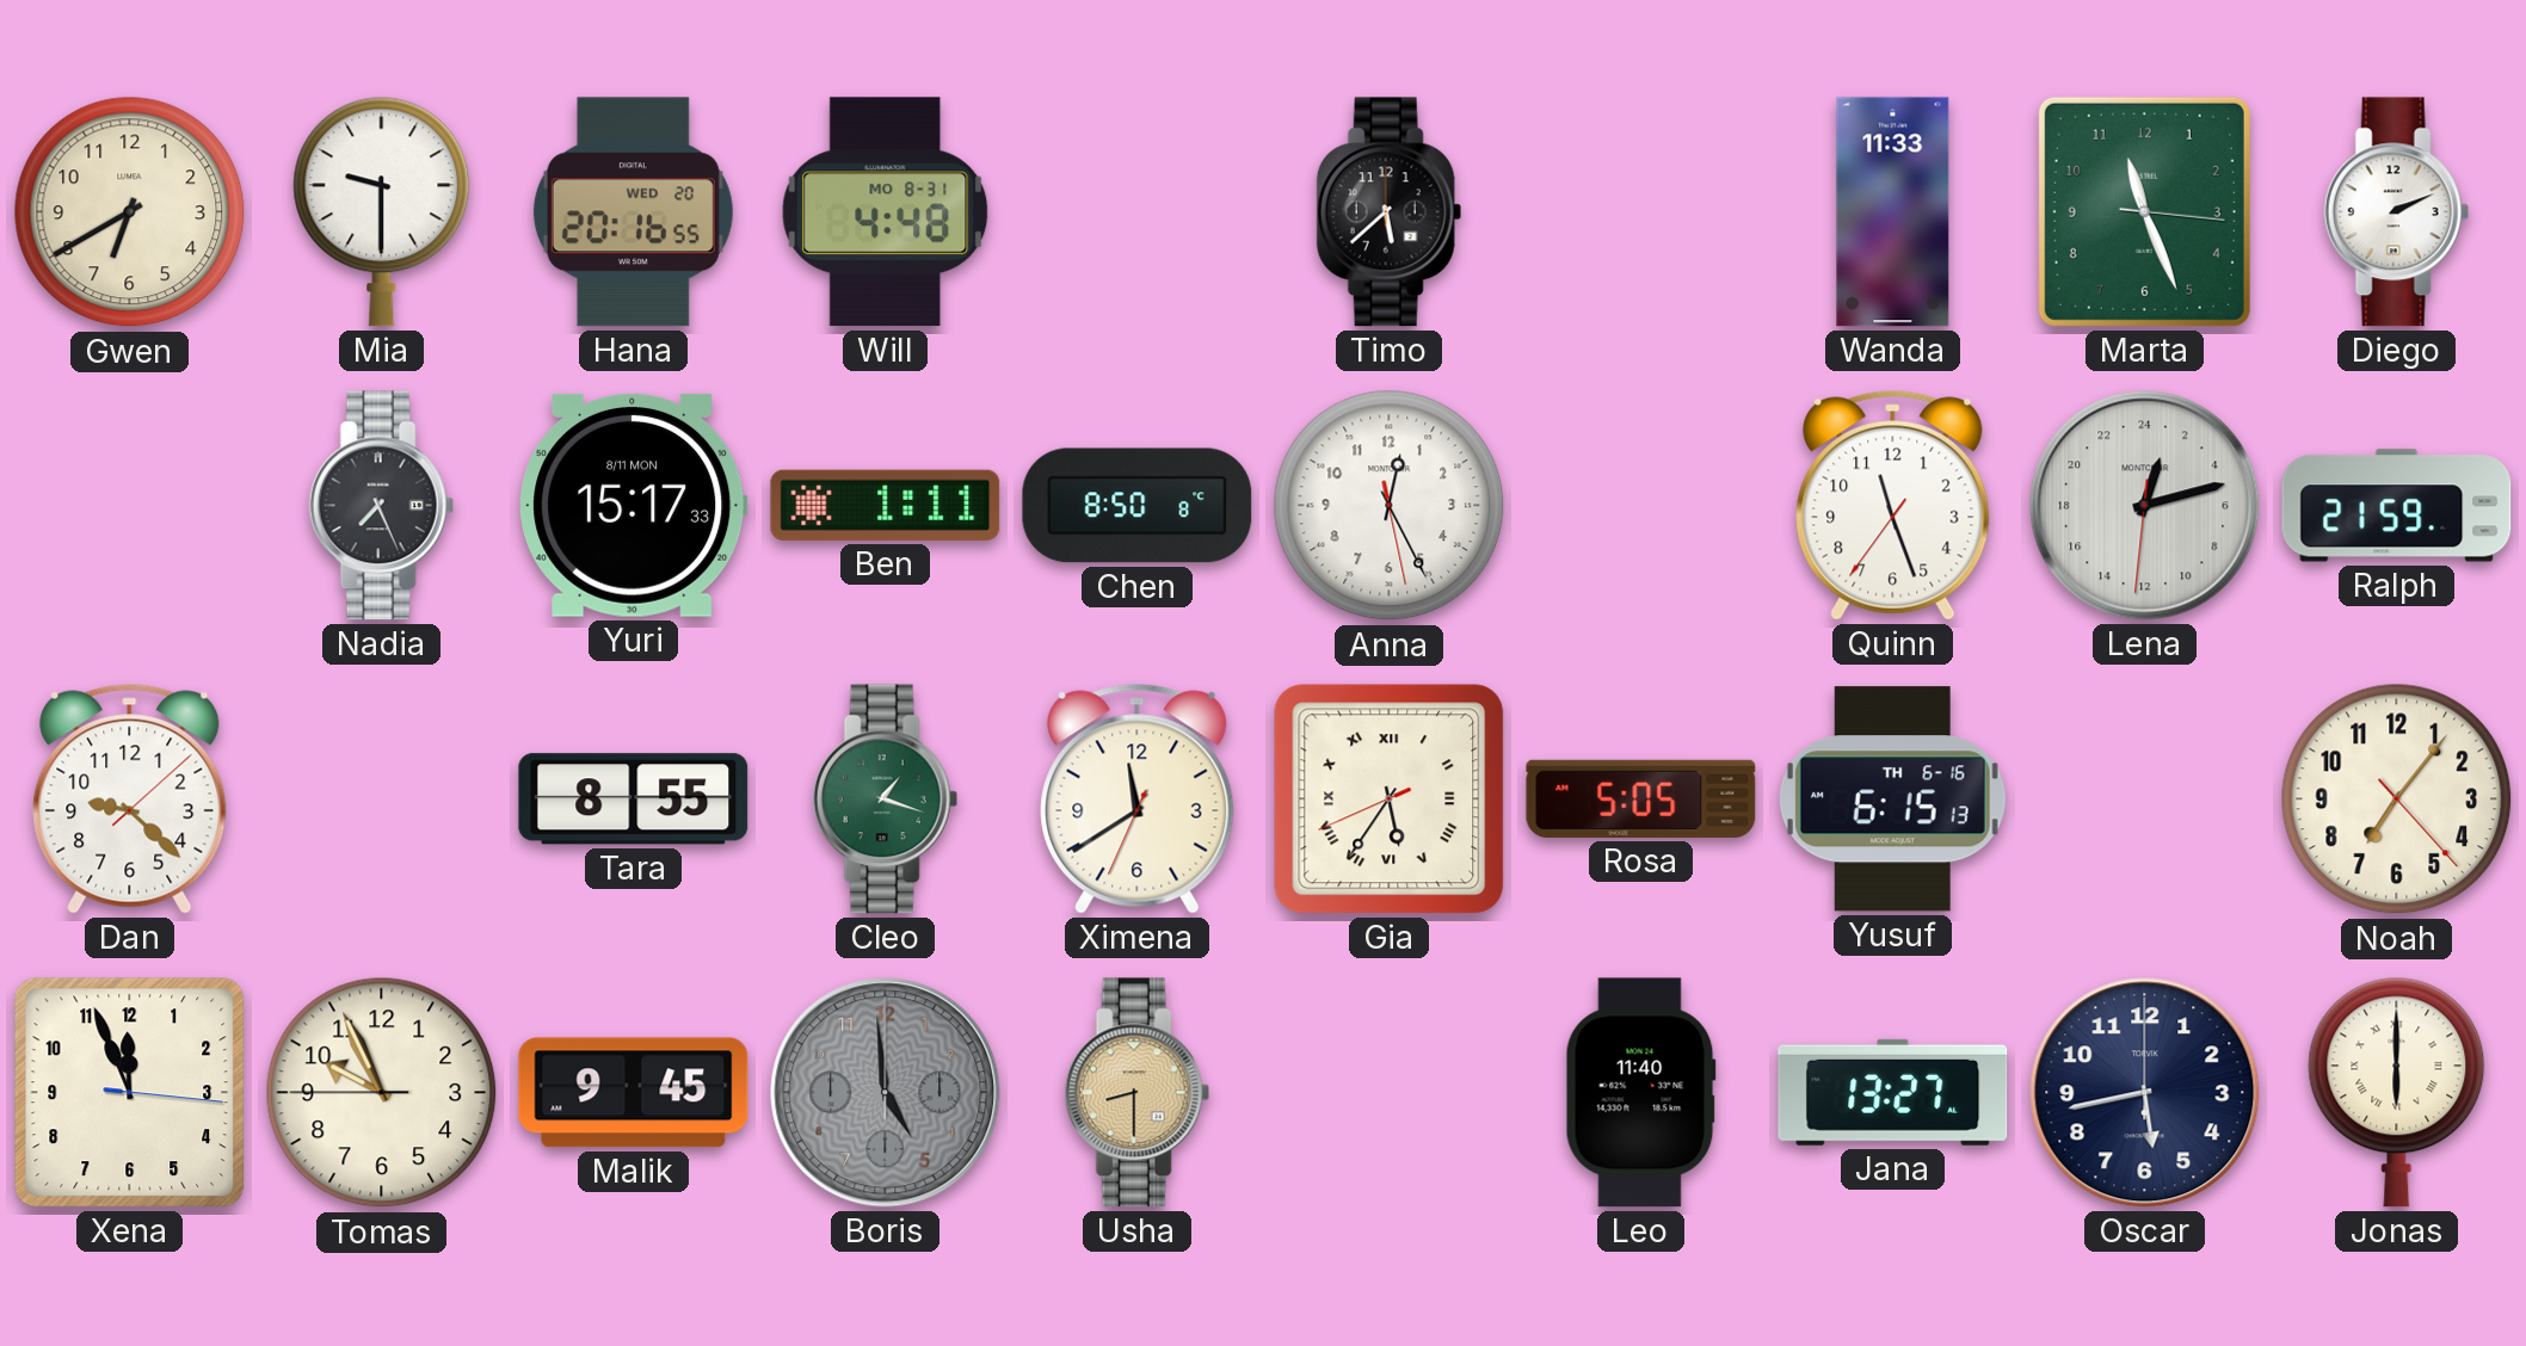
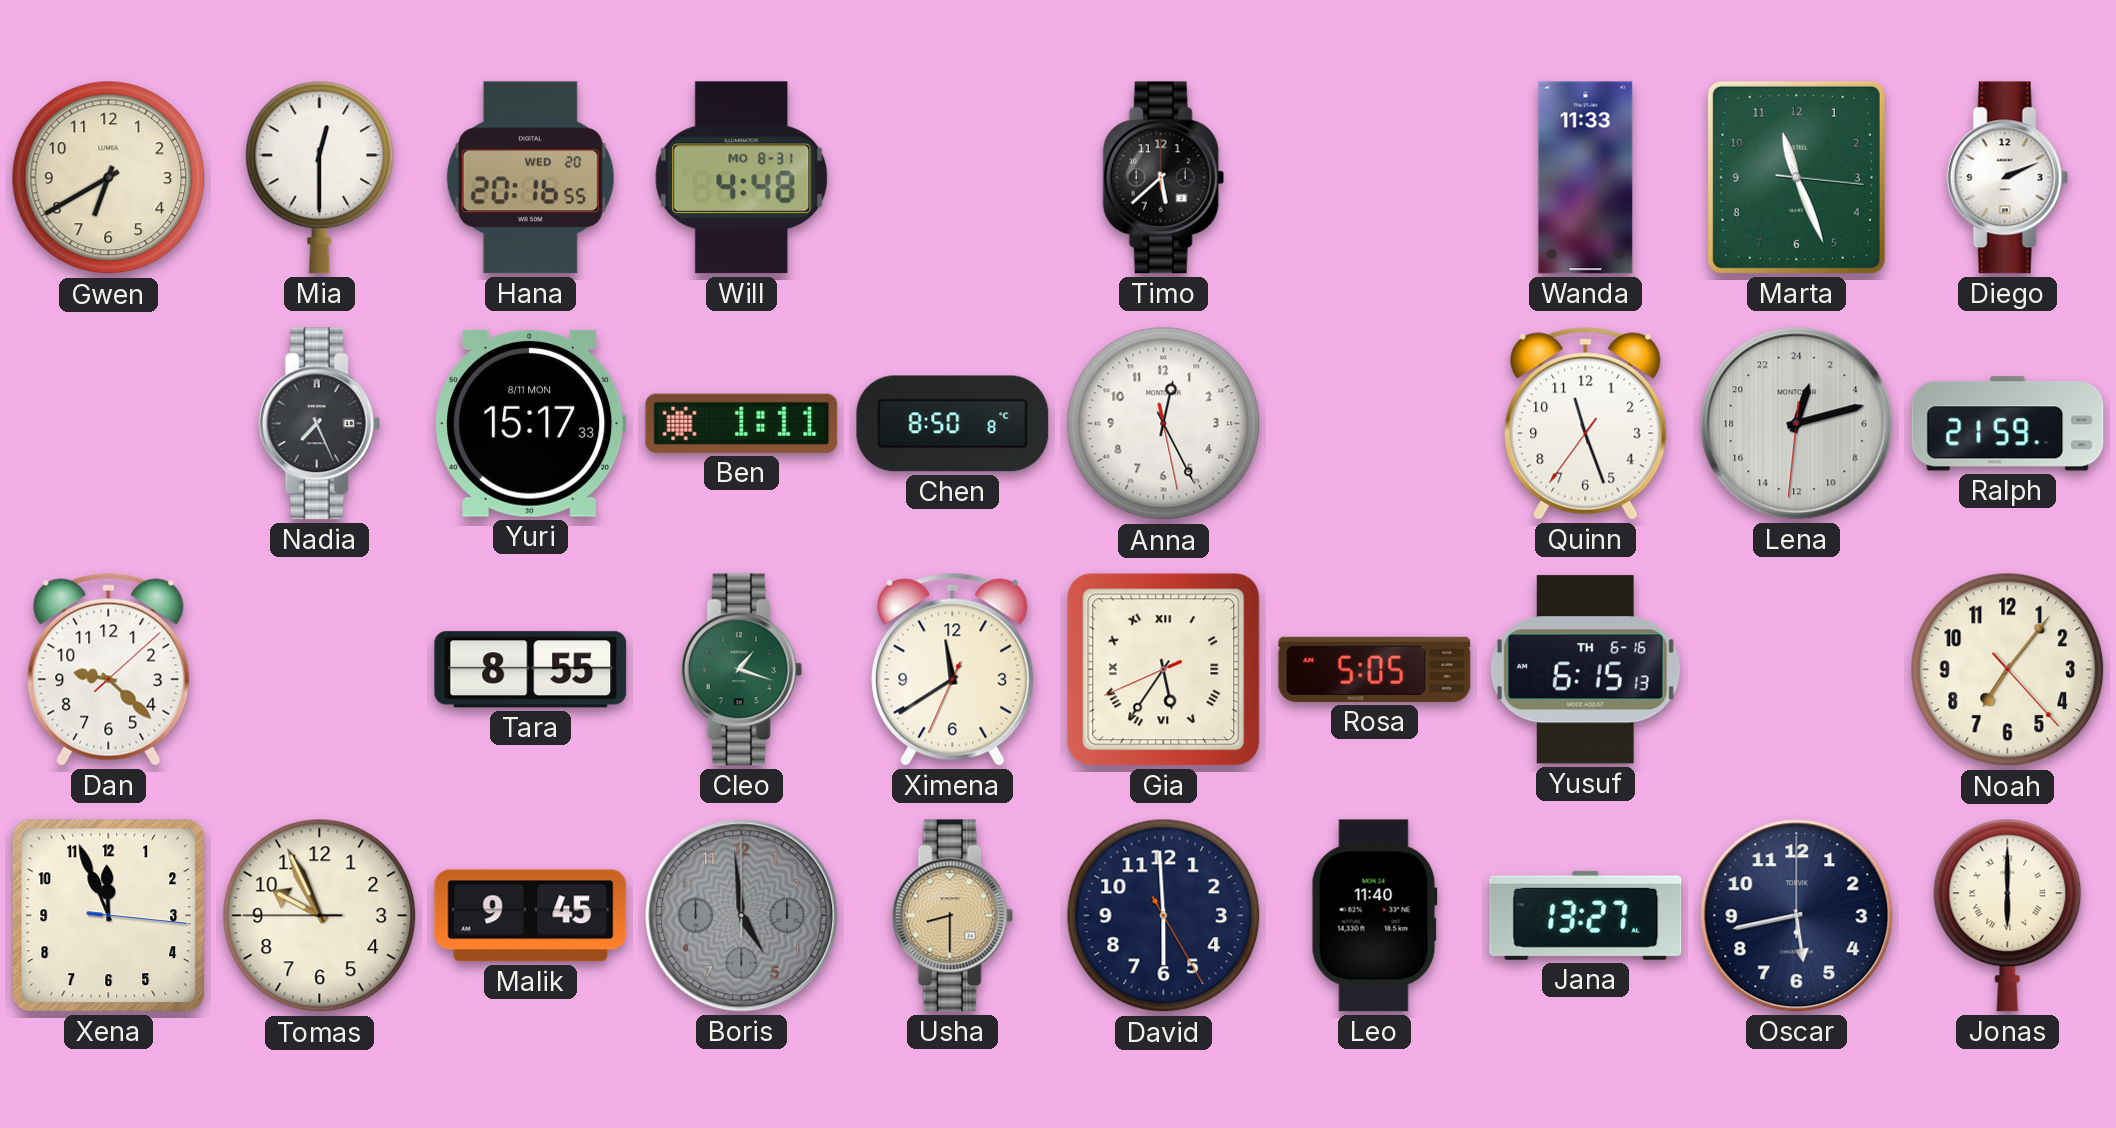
Mia: 9:30 -> 12:30 (320, 177)
David: none -> 5:59 (1164, 916)
